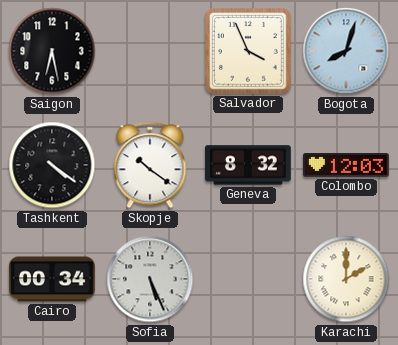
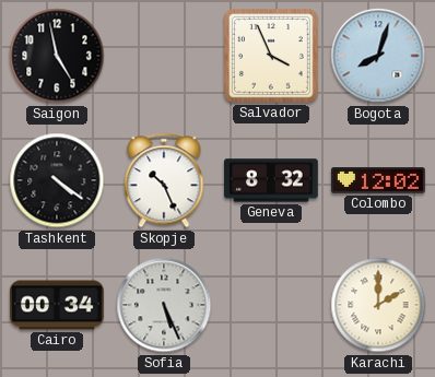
Saigon: 6:28 -> 4:58 (57, 56)
Skopje: 10:21 -> 10:26 (164, 180)
Colombo: 12:03 -> 12:02 (379, 180)
